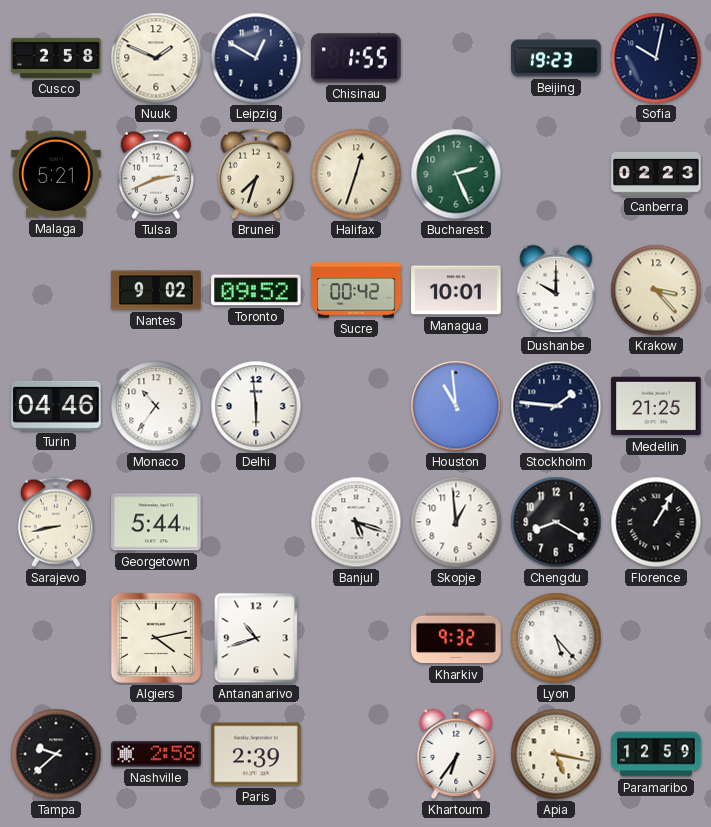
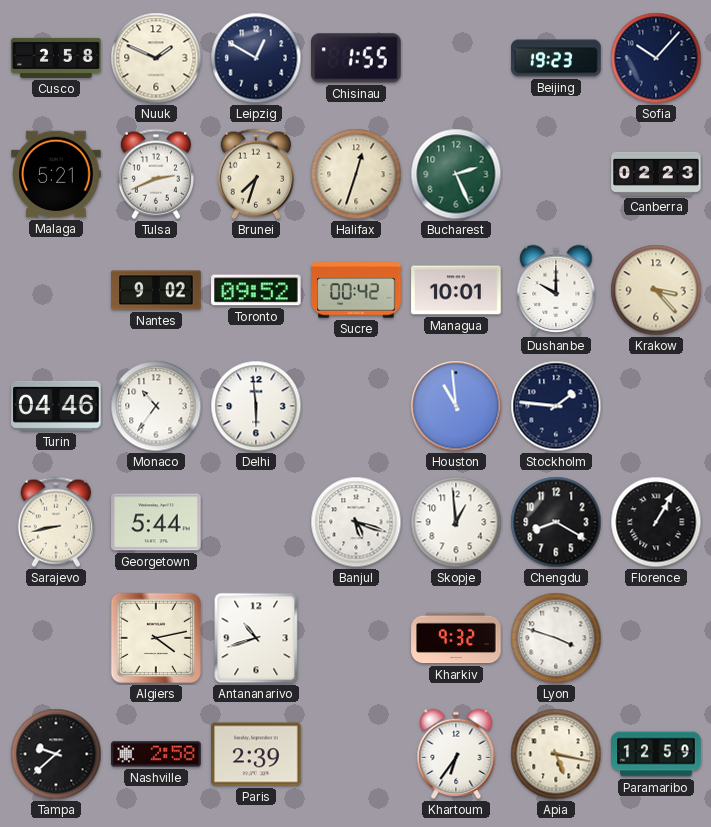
Sofia: 10:02 -> 10:07 (656, 58)
Medellin: 21:25 -> none (656, 406)
Lyon: 5:23 -> 3:48 (556, 638)
